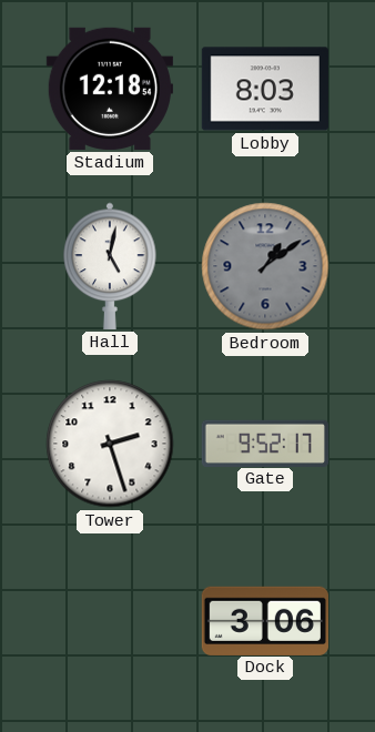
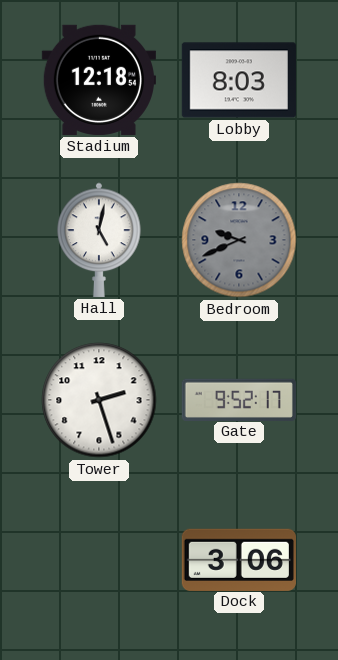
Bedroom: 1:09 -> 9:41 (239, 240)
